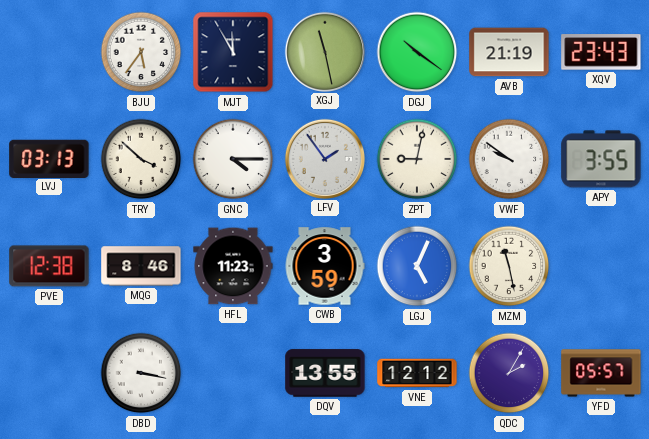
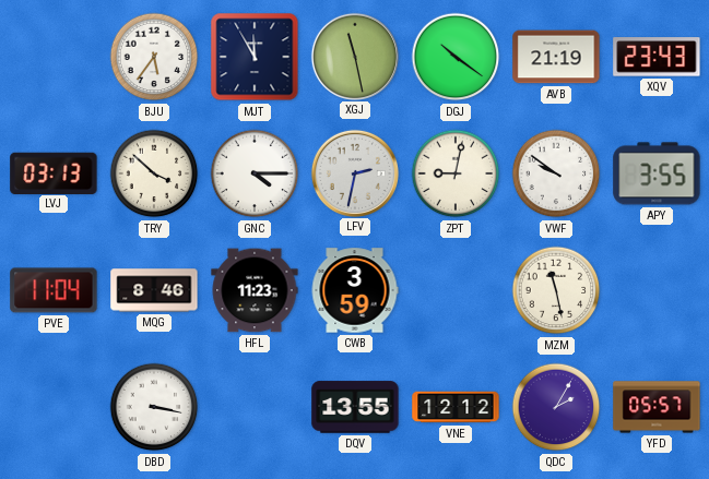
LFV: 1:54 -> 2:32 (354, 172)
PVE: 12:38 -> 11:04 (54, 290)
LGJ: 5:04 -> none (417, 266)
